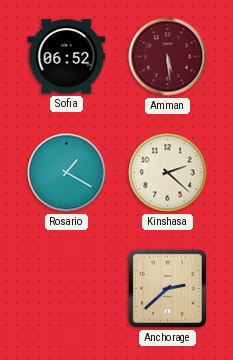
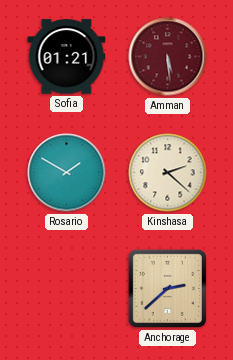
Sofia: 06:52 -> 01:21 (67, 57)
Rosario: 1:20 -> 1:50 (67, 173)
